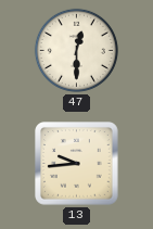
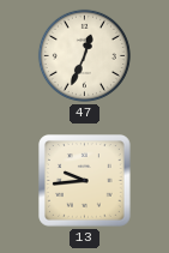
47: 12:30 -> 12:34 (84, 55)
